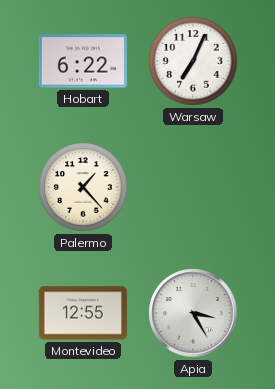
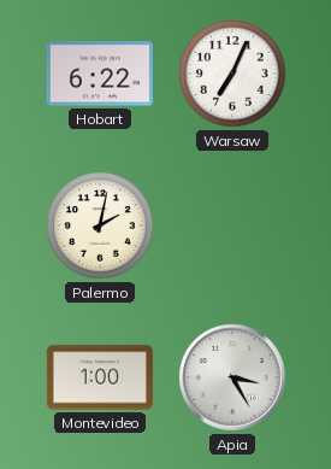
Palermo: 1:23 -> 2:02 (100, 225)
Montevideo: 12:55 -> 1:00 (100, 377)
